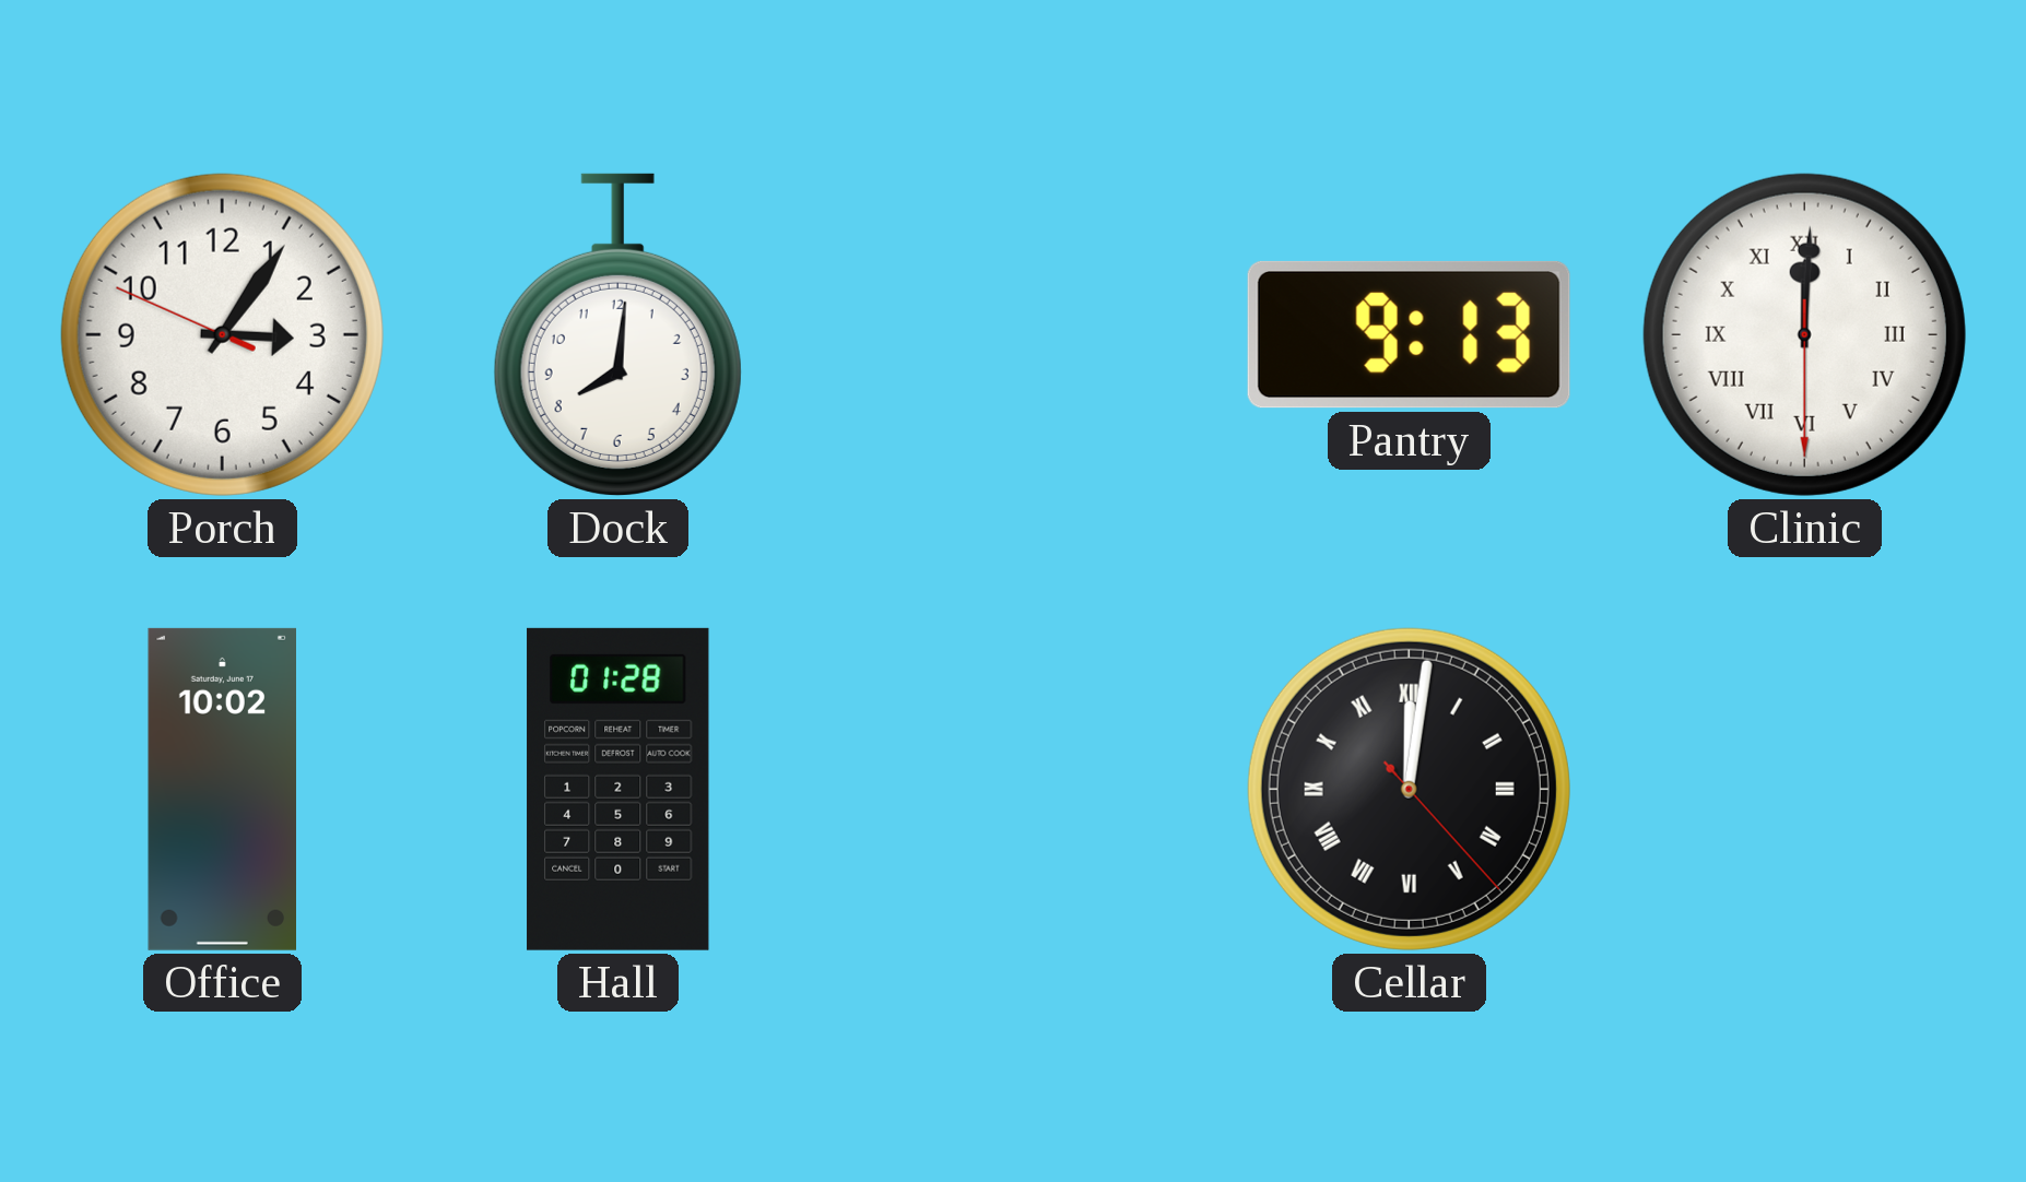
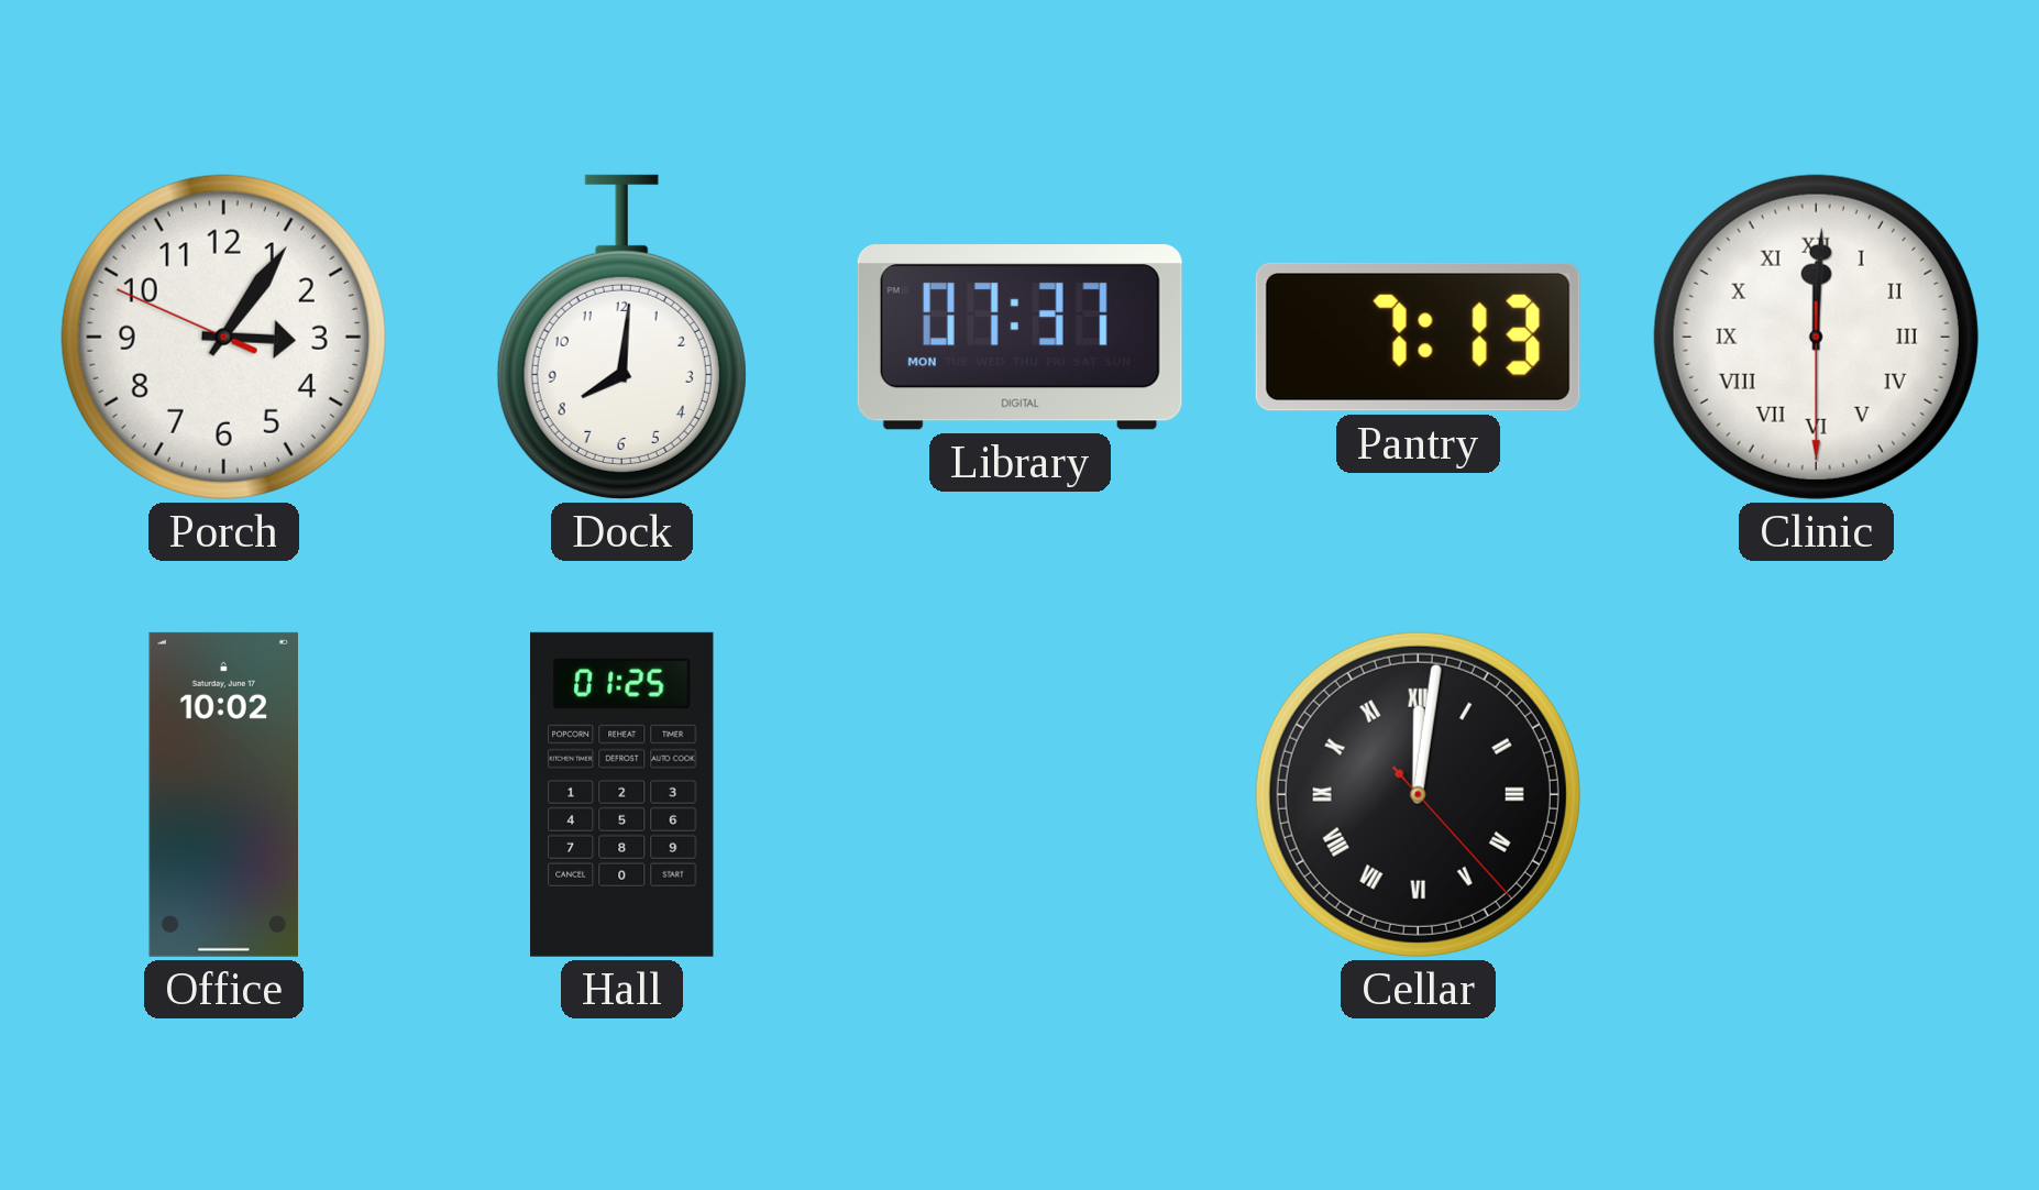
Library: none -> 07:37 (1019, 338)
Pantry: 9:13 -> 7:13 (1418, 337)
Hall: 01:28 -> 01:25 (622, 794)
